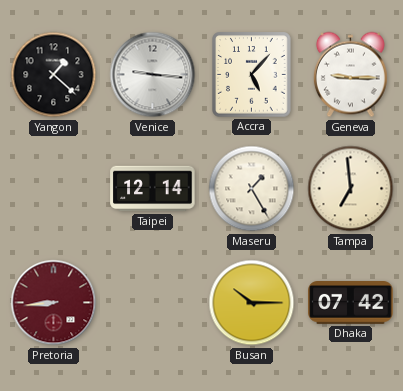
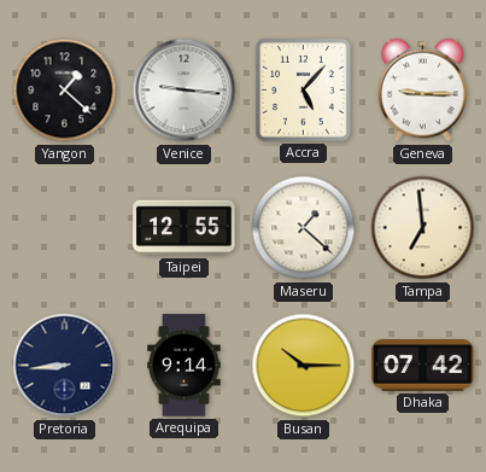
Taipei: 12:14 -> 12:55 (185, 228)
Maseru: 1:25 -> 1:22 (304, 228)
Pretoria dial: burgundy -> navy (65, 366)
Arequipa: none -> 9:14 (185, 366)
